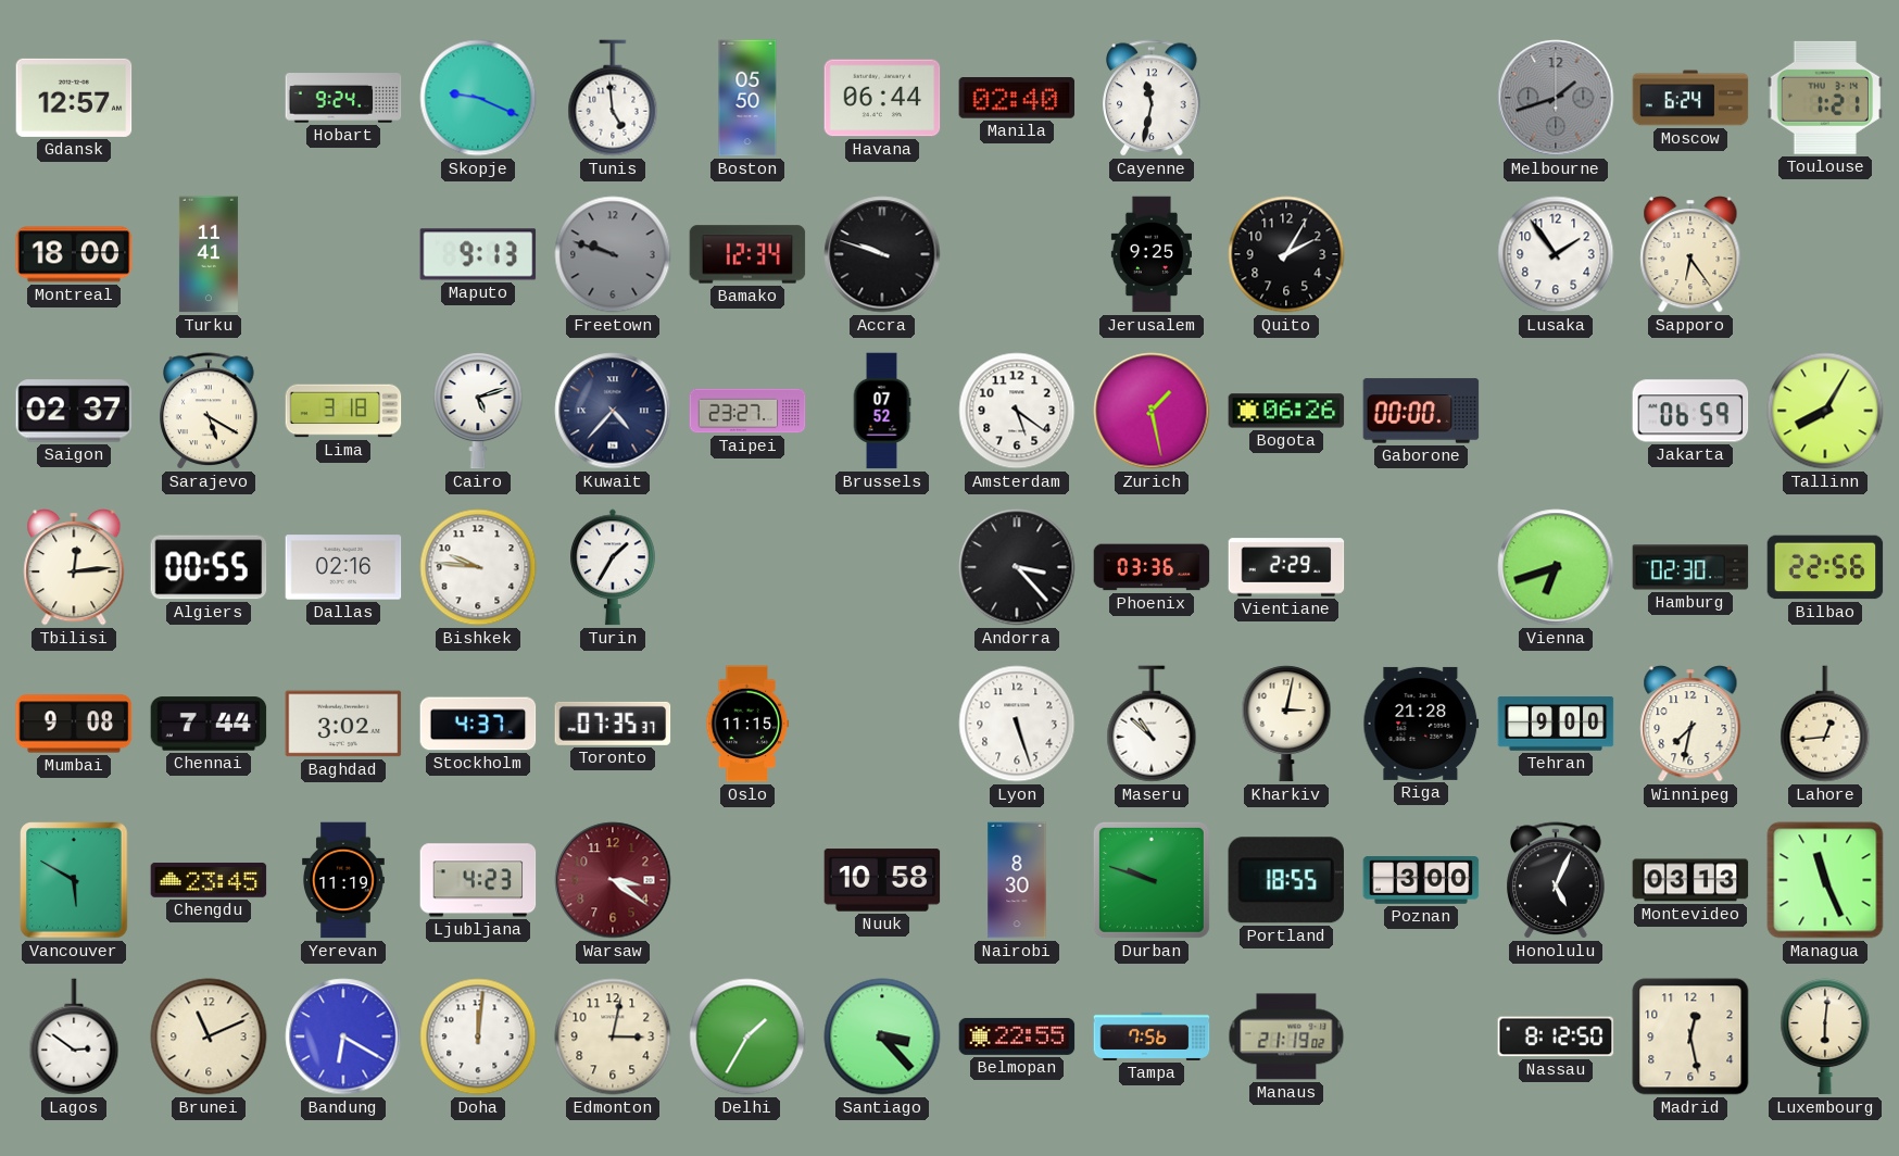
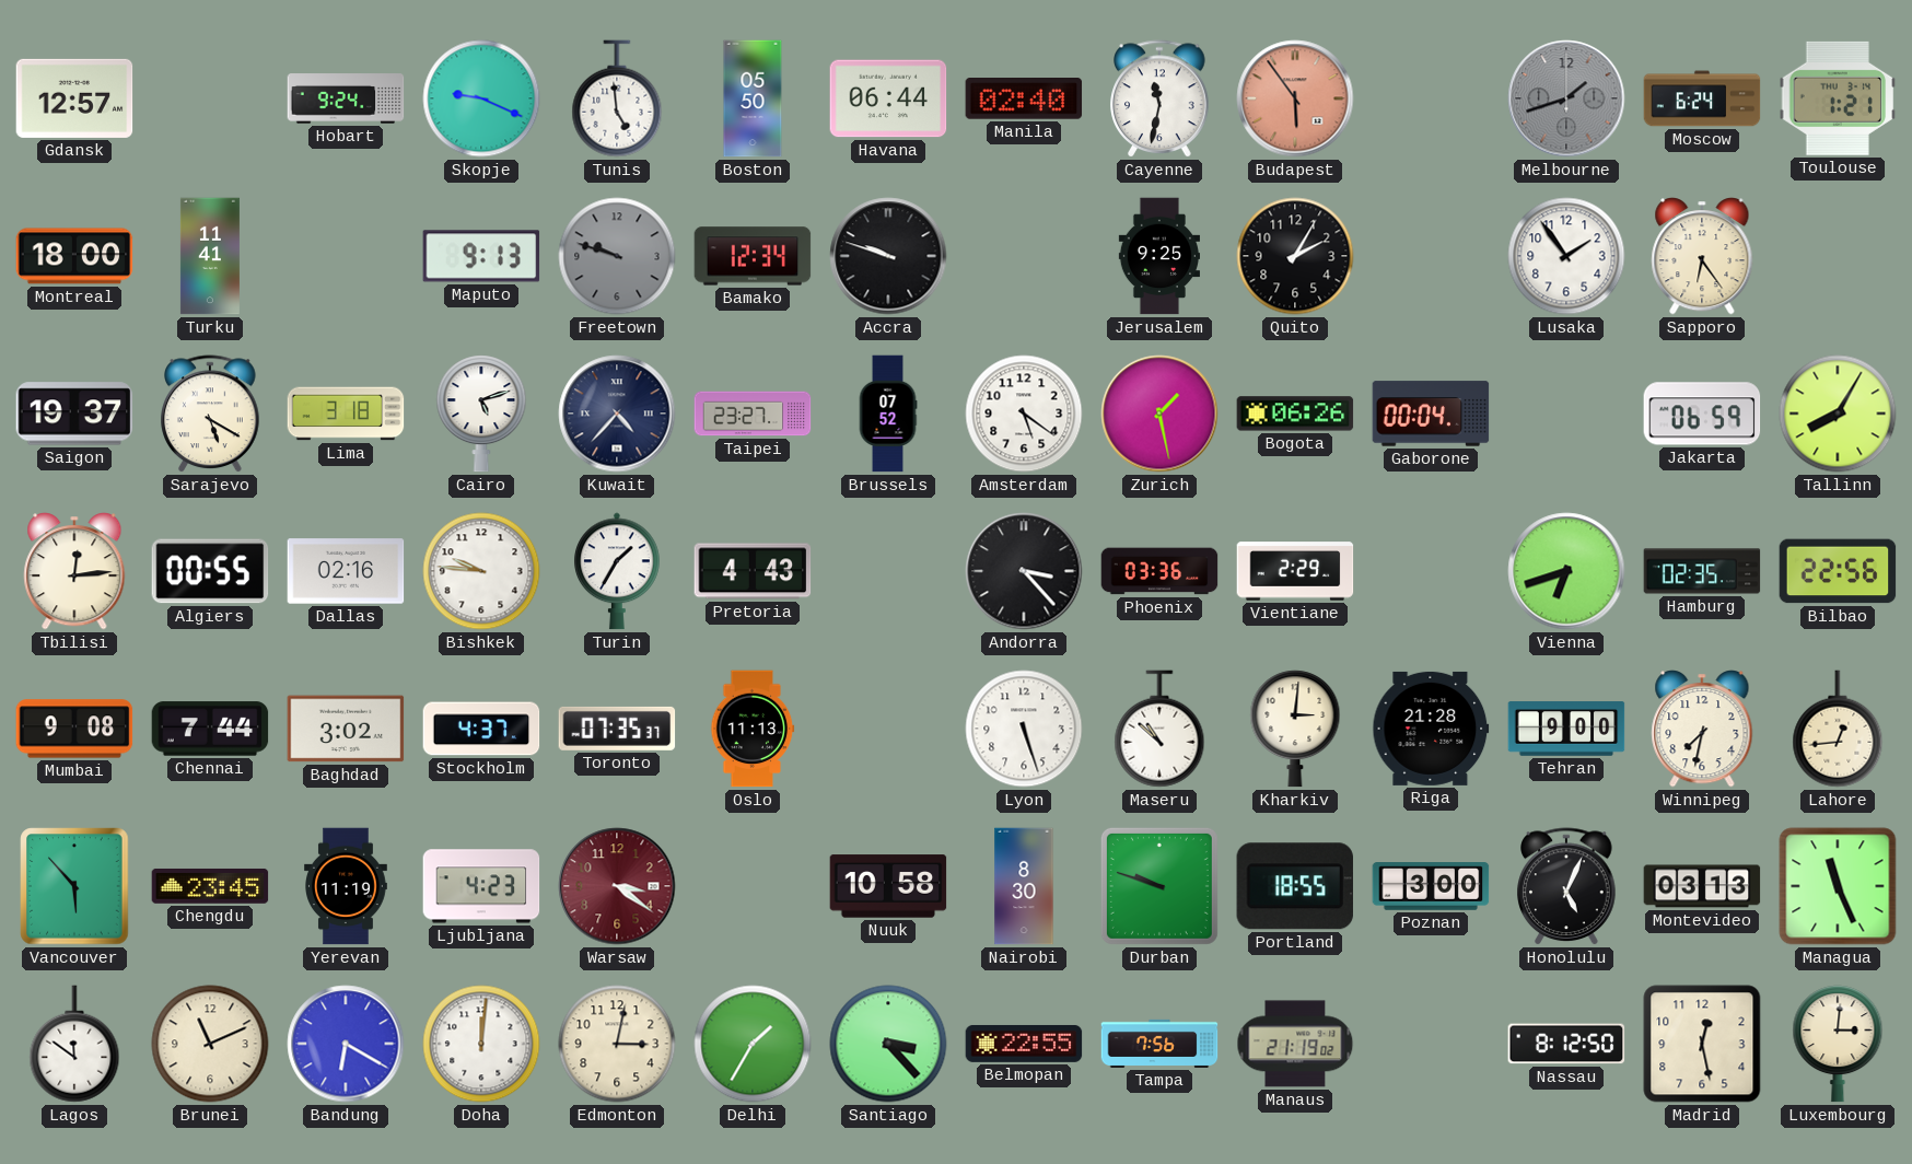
Budapest: none -> 5:54 (1295, 98)
Saigon: 02:37 -> 19:37 (74, 414)
Gaborone: 00:00 -> 00:04 (1431, 414)
Pretoria: none -> 4:43 (753, 571)
Hamburg: 02:30 -> 02:35 (1702, 571)
Oslo: 11:15 -> 11:13 (753, 729)
Kharkiv: 3:02 -> 3:01 (1295, 729)
Vancouver: 5:50 -> 5:53 (74, 886)
Lagos: 2:51 -> 11:51 (74, 1044)
Luxembourg: 6:01 -> 3:01 (1838, 1044)
